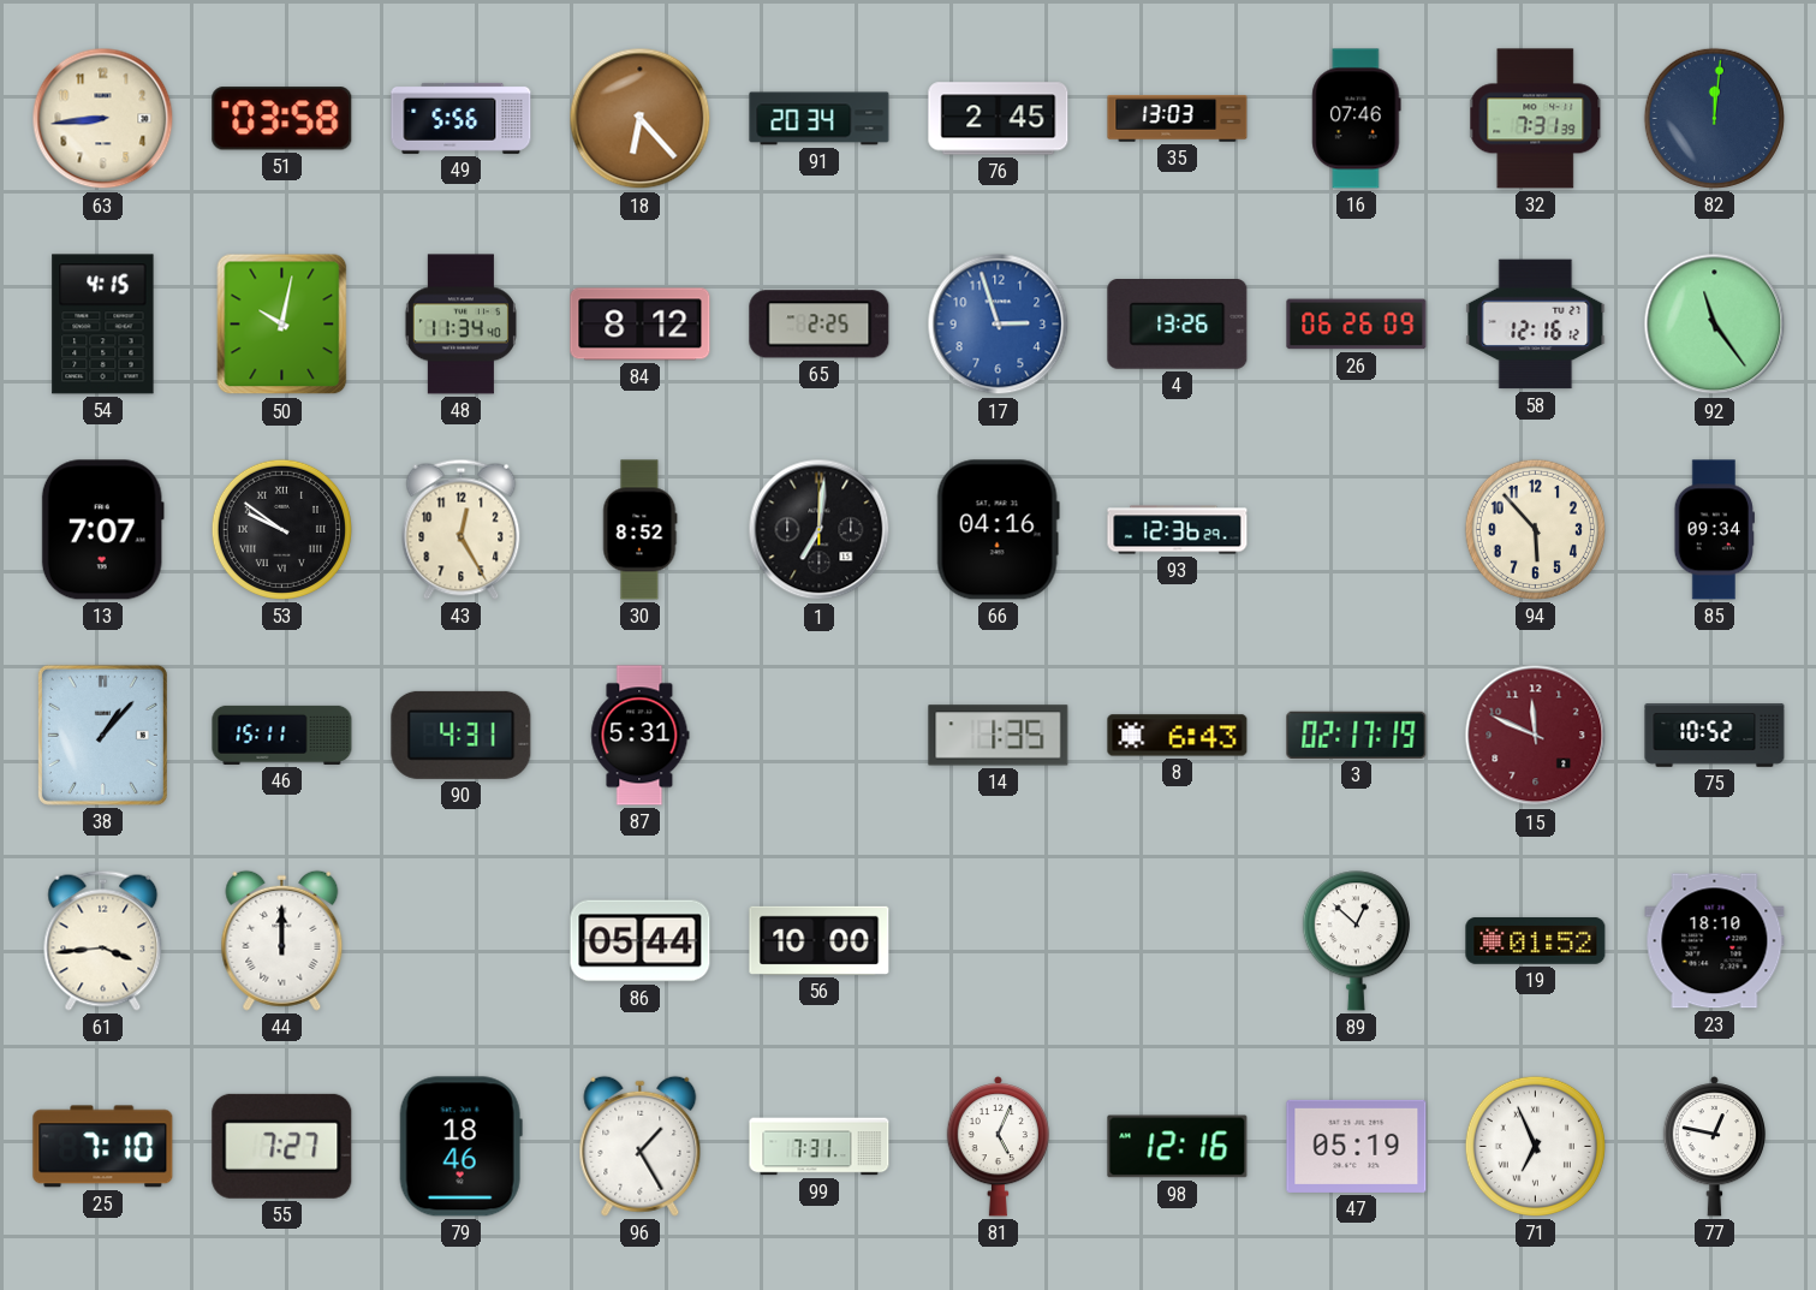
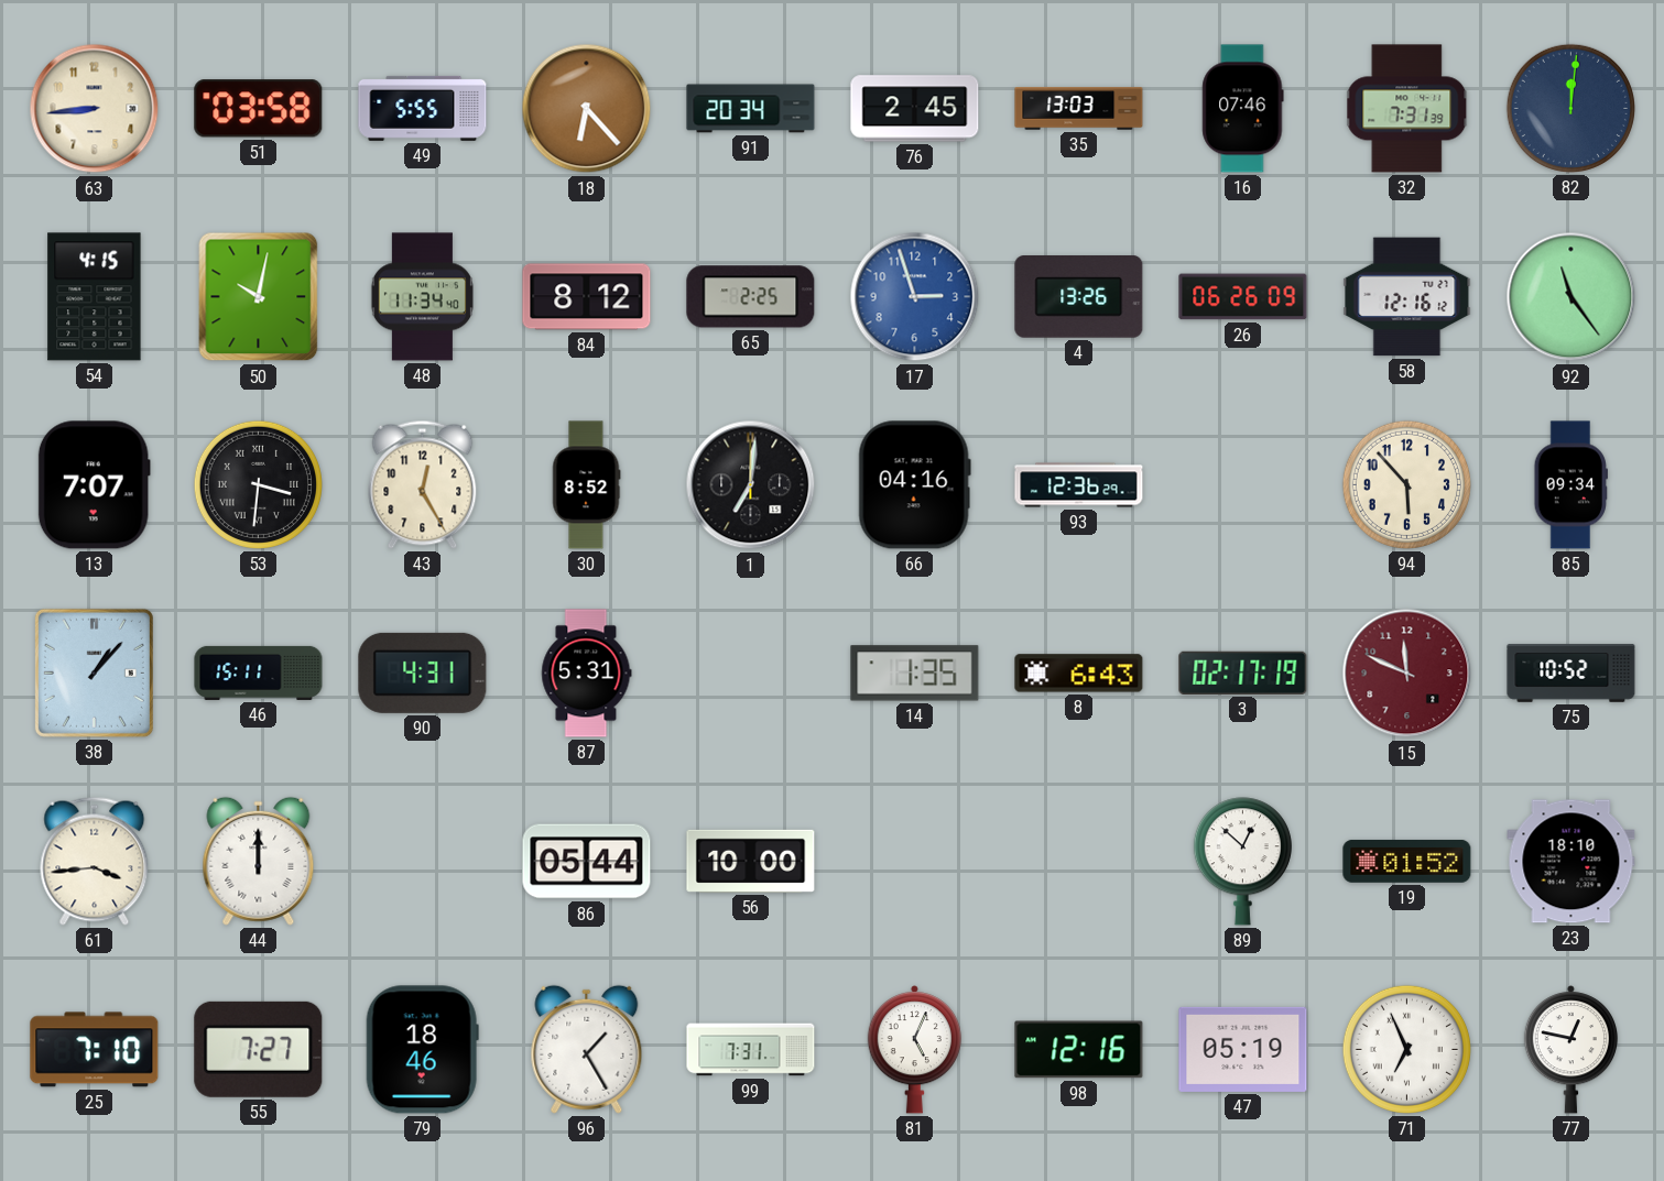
49: 5:56 -> 5:55 (423, 108)
53: 9:51 -> 3:31 (258, 484)
